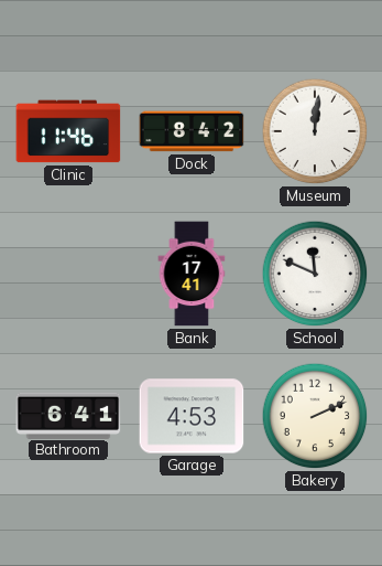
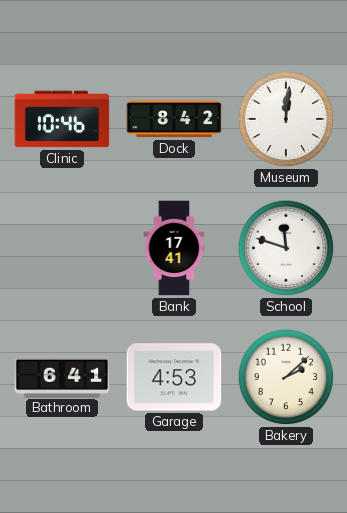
Clinic: 11:46 -> 10:46 (62, 119)
School: 11:49 -> 11:48 (286, 248)
Bakery: 2:11 -> 2:08 (286, 377)
